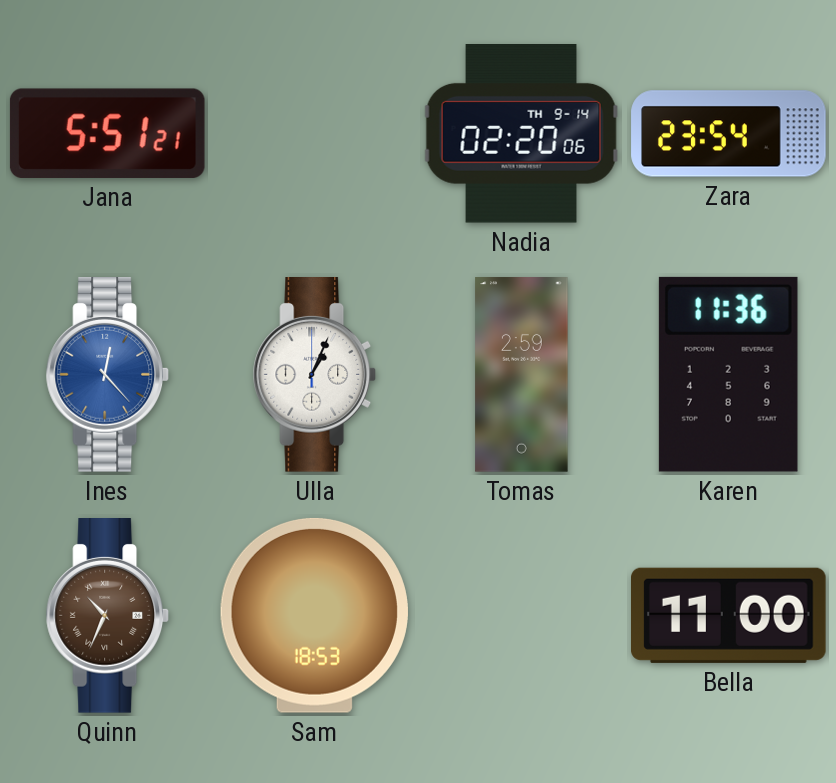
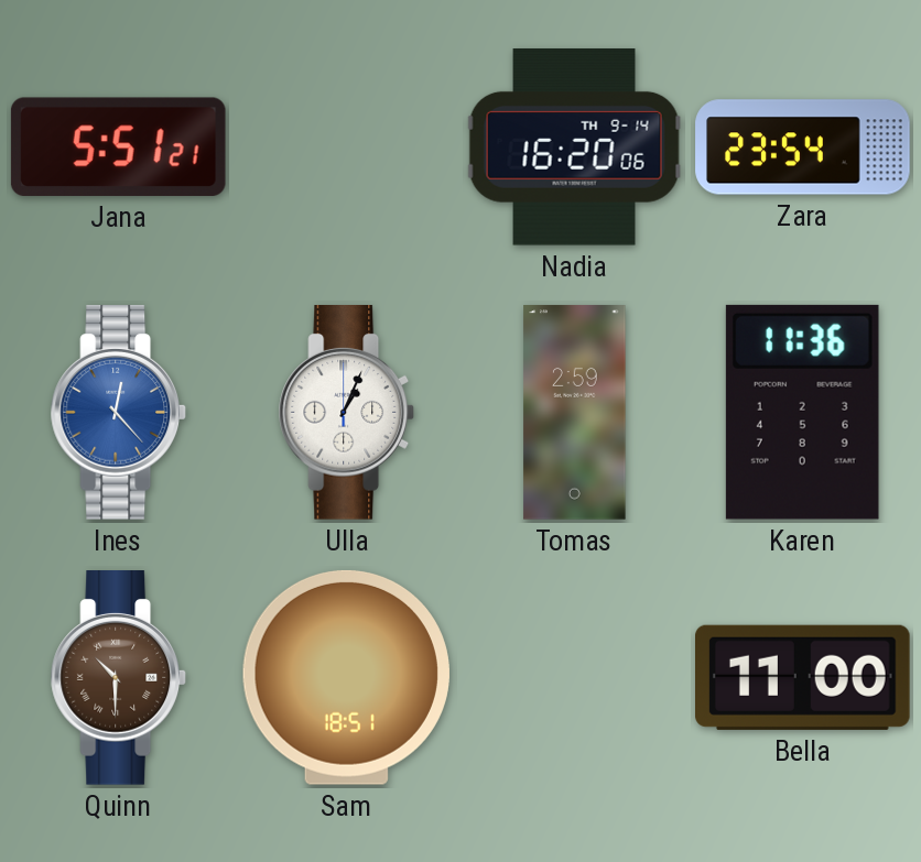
Nadia: 02:20 -> 16:20 (575, 148)
Quinn: 10:34 -> 10:30 (118, 678)
Sam: 18:53 -> 18:51 (346, 677)
